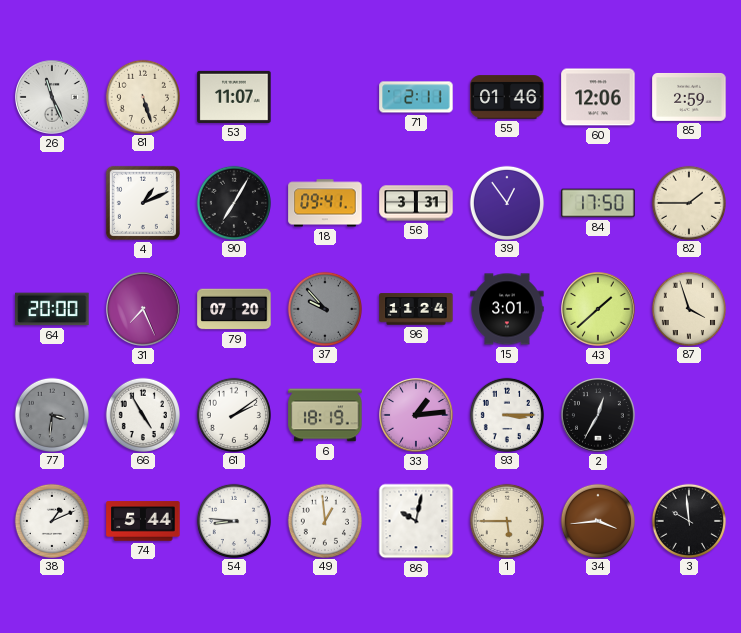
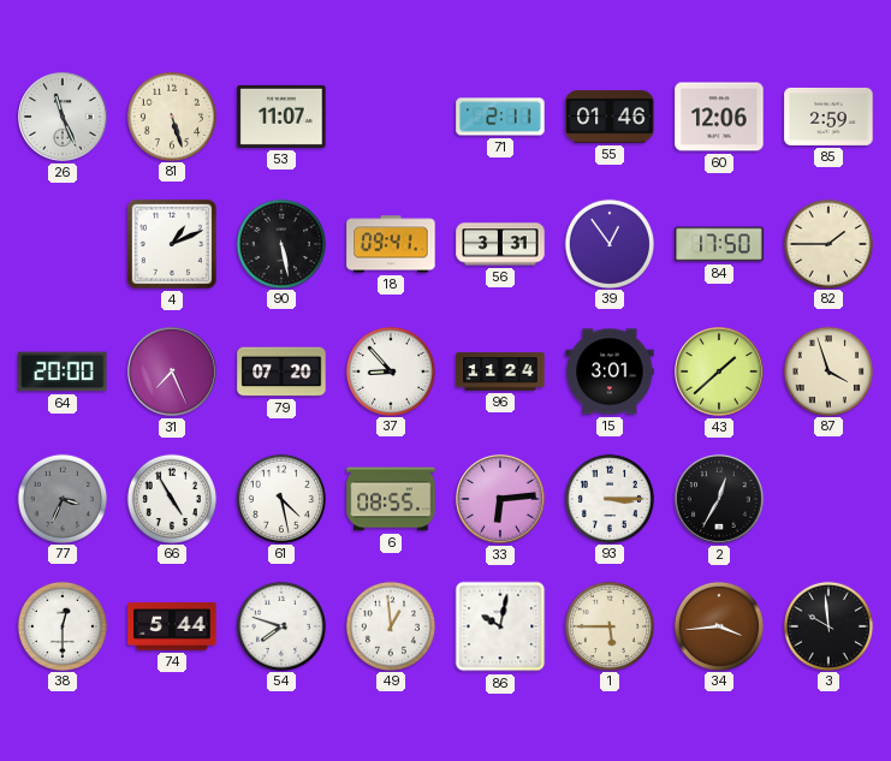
90: 7:05 -> 5:28 (280, 243)
37: 9:53 -> 8:53 (390, 370)
37 dial: grey -> white (390, 370)
77: 3:31 -> 3:34 (61, 498)
61: 2:09 -> 4:28 (280, 498)
6: 18:19 -> 08:55 (391, 499)
33: 1:14 -> 6:14 (500, 499)
38: 1:11 -> 12:30 (61, 625)
54: 8:46 -> 7:48 (280, 625)
